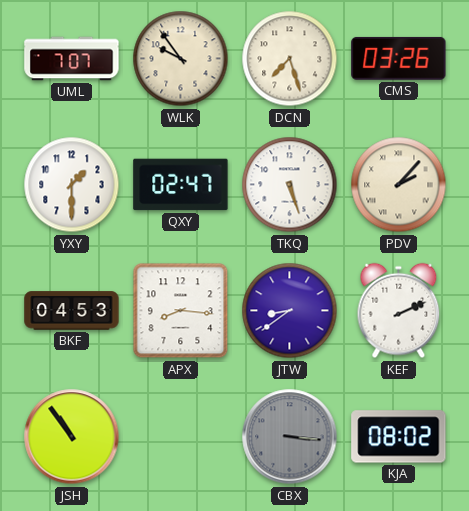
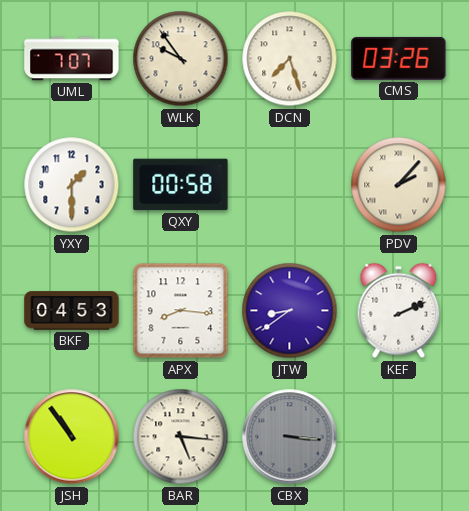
QXY: 02:47 -> 00:58 (181, 185)
TKQ: 5:27 -> none (290, 185)
BAR: none -> 5:16 (181, 437)
KJA: 08:02 -> none (399, 437)
